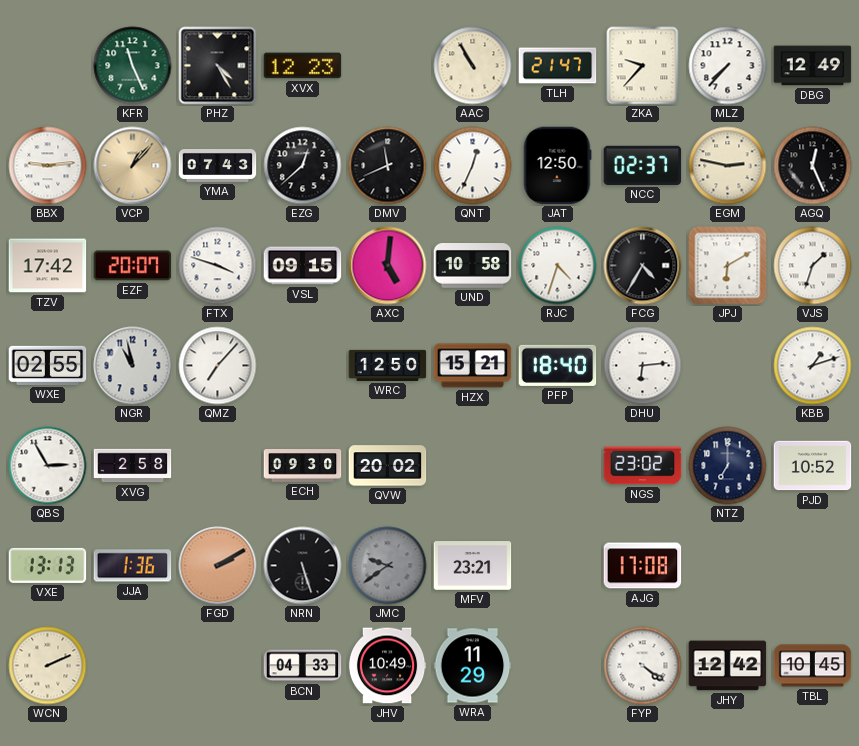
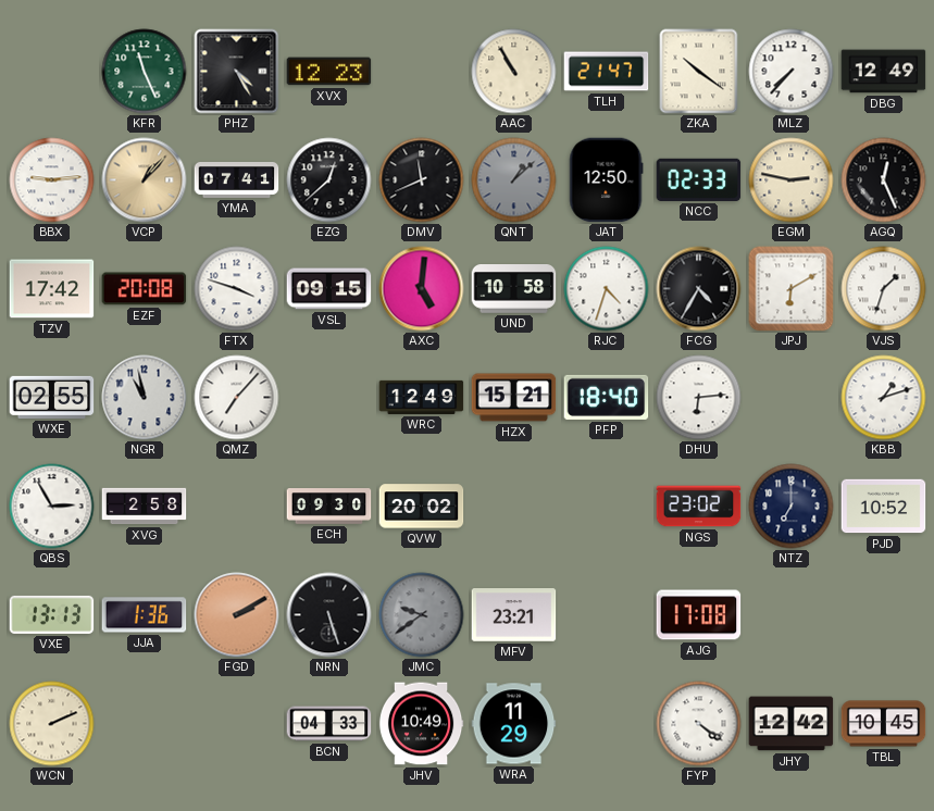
ZKA: 9:37 -> 10:21 (699, 72)
YMA: 07:43 -> 07:41 (237, 179)
QNT: 12:34 -> 1:08 (514, 180)
QNT dial: white -> grey (514, 180)
NCC: 02:37 -> 02:33 (699, 179)
EZF: 20:07 -> 20:08 (145, 289)
WRC: 12:50 -> 12:49 (422, 397)
